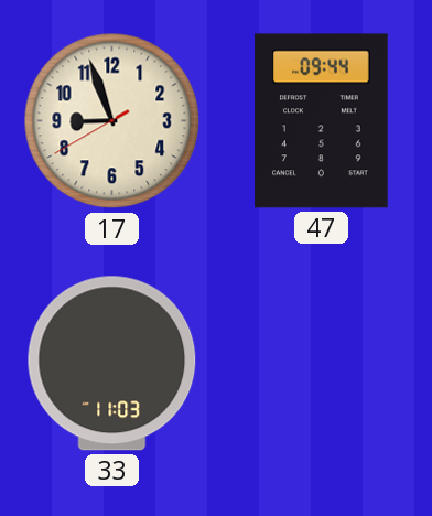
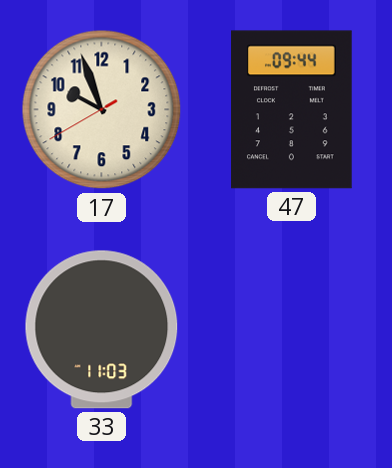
17: 8:56 -> 9:56 (102, 110)
